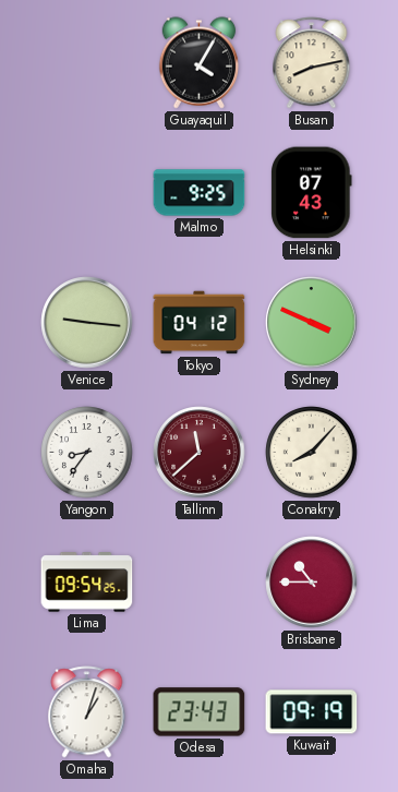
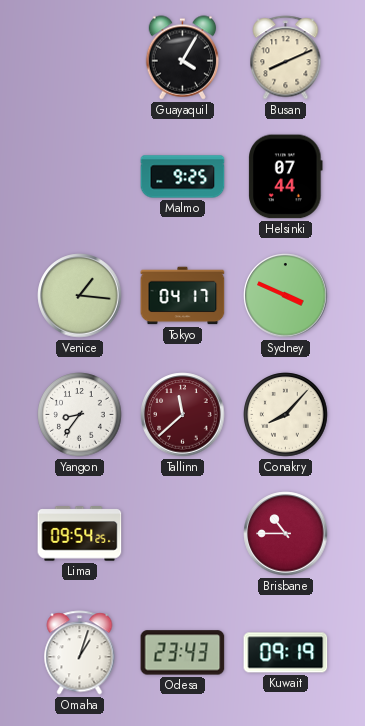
Busan: 8:13 -> 8:11 (286, 58)
Helsinki: 07:43 -> 07:44 (286, 177)
Venice: 9:16 -> 1:16 (80, 296)
Tokyo: 04:12 -> 04:17 (183, 296)
